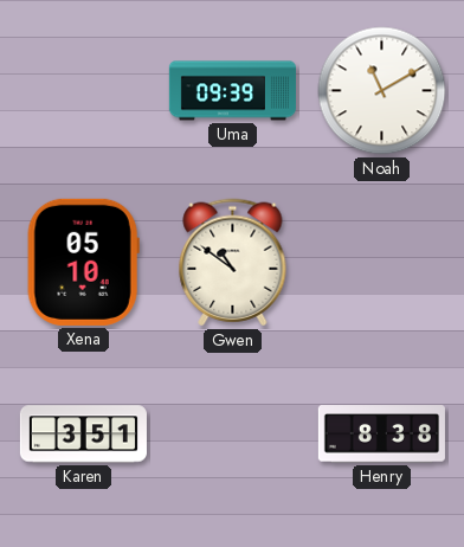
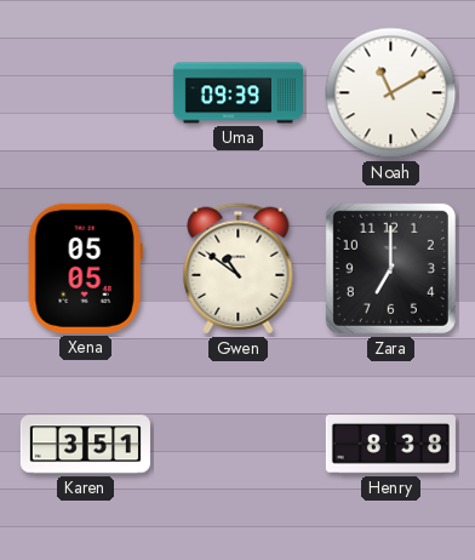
Xena: 05:10 -> 05:05 (85, 268)
Zara: none -> 7:00 (390, 268)
